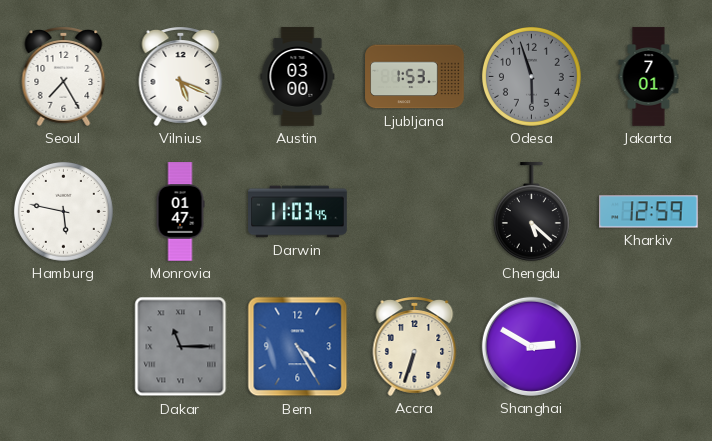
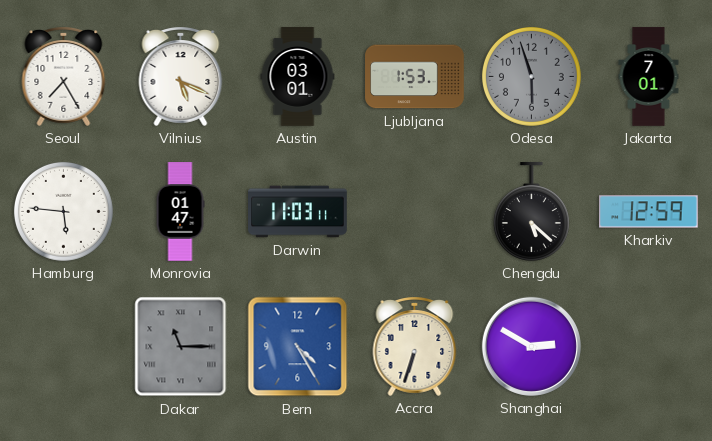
Austin: 03:00 -> 03:01 (298, 77)
Hamburg: 5:47 -> 5:46 (63, 211)
Darwin: 11:03:45 -> 11:03:11 (298, 212)
